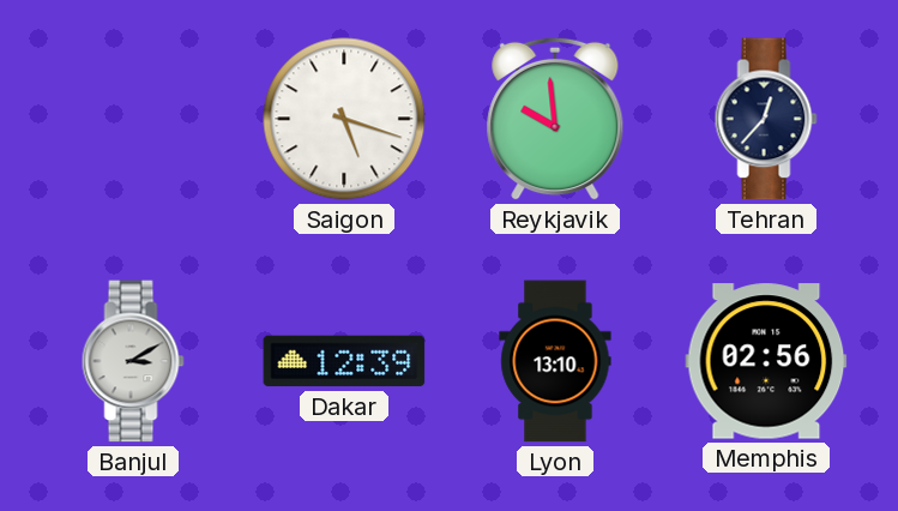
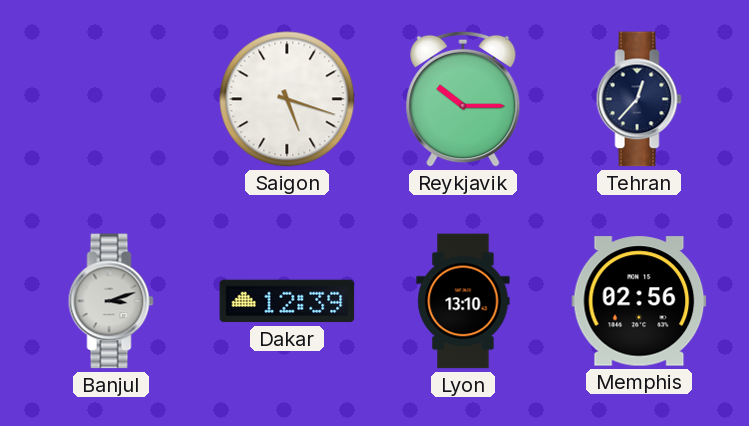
Reykjavik: 9:59 -> 10:15 (463, 99)
Banjul: 3:10 -> 3:12 (111, 301)
